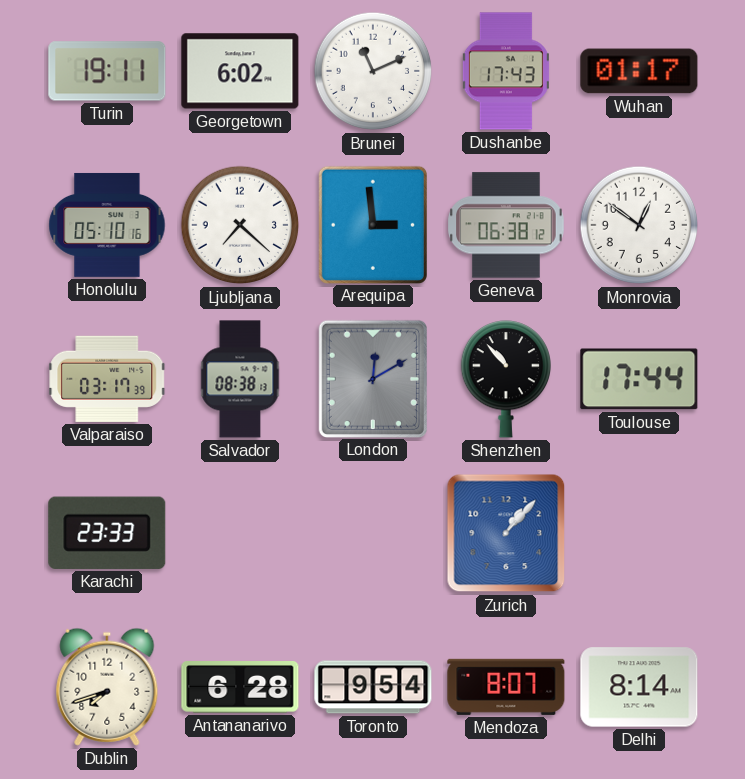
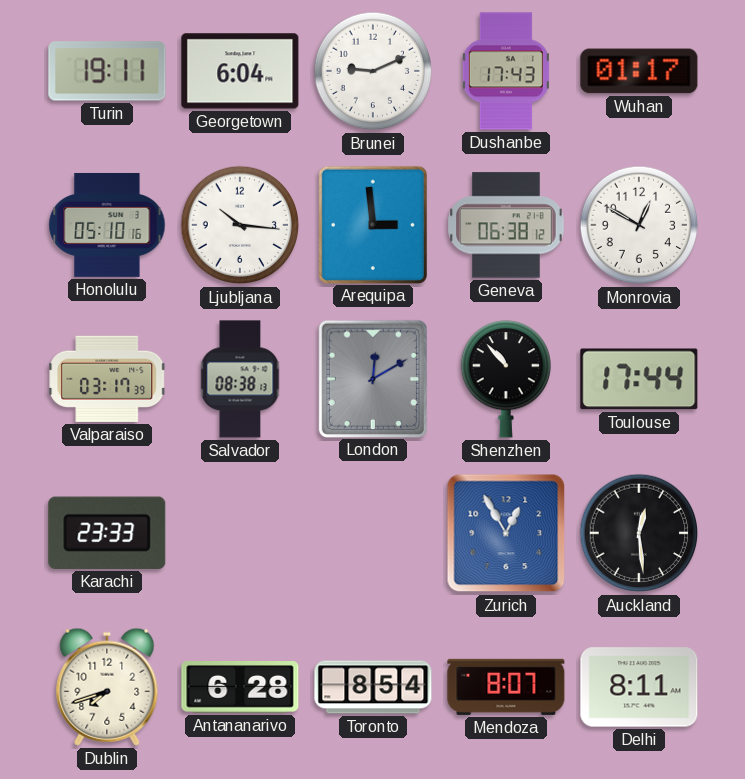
Georgetown: 6:02 -> 6:04 (240, 71)
Brunei: 11:11 -> 9:11 (373, 71)
Ljubljana: 7:22 -> 10:16 (240, 225)
Monrovia: 12:51 -> 12:50 (639, 225)
Zurich: 1:07 -> 12:55 (506, 533)
Auckland: none -> 12:29 (639, 533)
Toronto: 9:54 -> 8:54 (373, 687)
Delhi: 8:14 -> 8:11 (639, 687)
